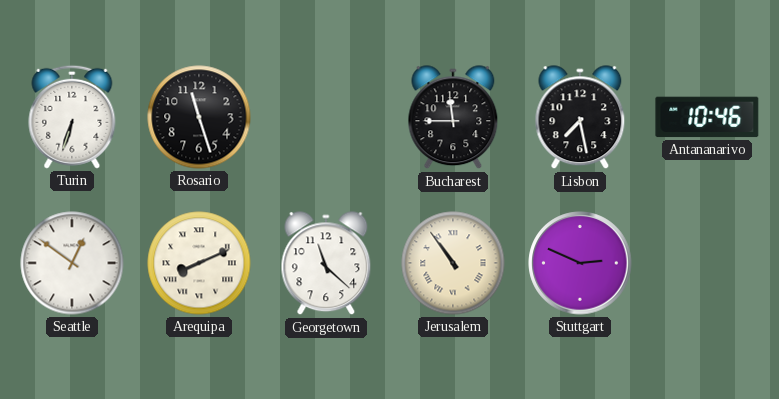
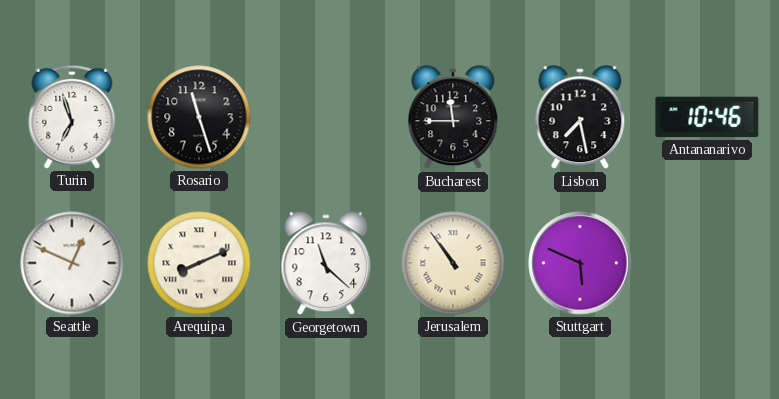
Turin: 6:33 -> 6:57 (72, 117)
Seattle: 12:51 -> 12:49 (72, 263)
Stuttgart: 2:49 -> 5:49 (580, 263)
